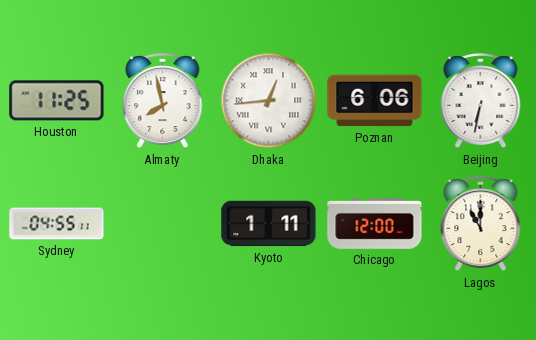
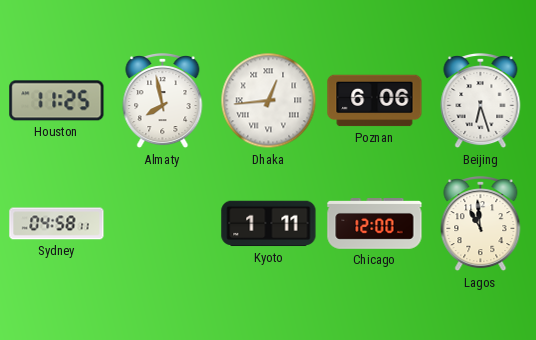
Beijing: 6:32 -> 6:27 (481, 102)
Sydney: 04:55 -> 04:58 (57, 224)
Lagos: 11:00 -> 10:59 (481, 225)
